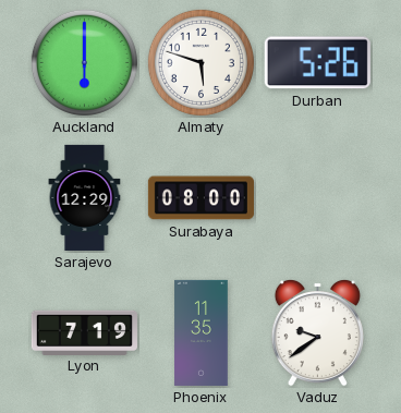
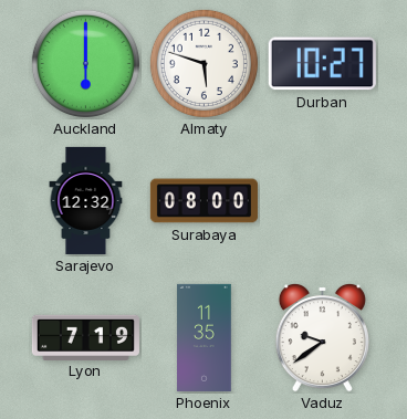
Durban: 5:26 -> 10:27 (322, 64)
Sarajevo: 12:29 -> 12:32 (86, 200)
